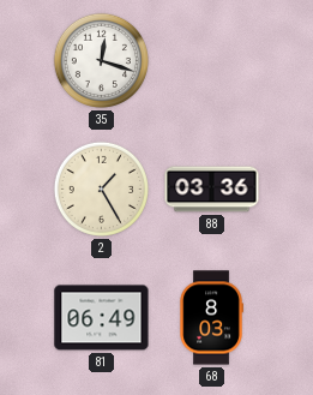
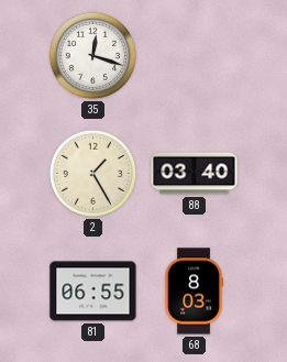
88: 03:36 -> 03:40 (195, 174)
81: 06:49 -> 06:55 (93, 292)
